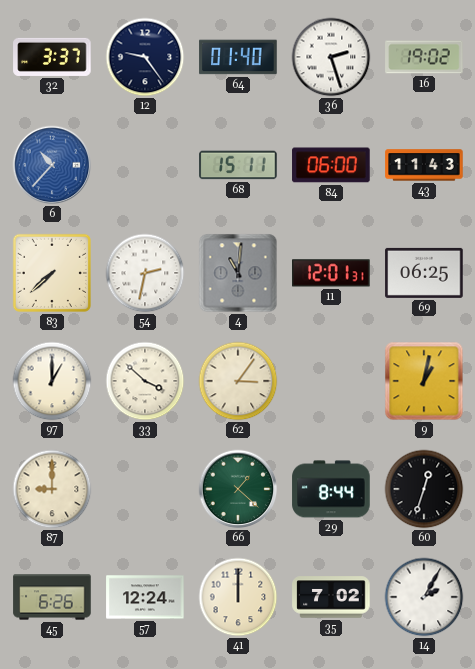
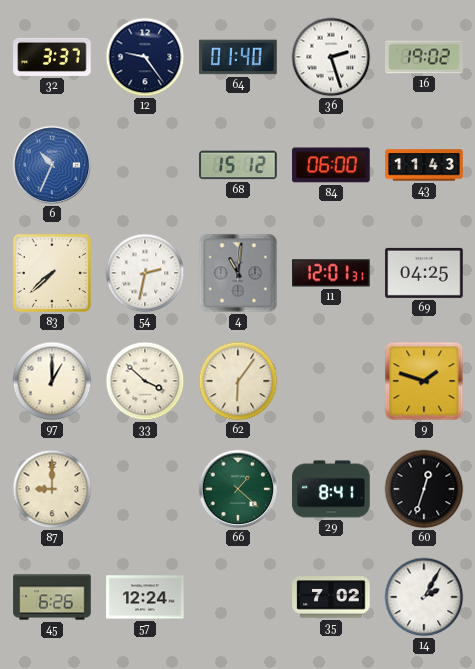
6: 10:37 -> 10:34 (52, 165)
68: 15:11 -> 15:12 (238, 165)
69: 06:25 -> 04:25 (424, 273)
62: 3:06 -> 6:06 (238, 381)
9: 1:02 -> 1:48 (424, 381)
29: 8:44 -> 8:41 (331, 489)
41: 12:00 -> none (238, 597)
